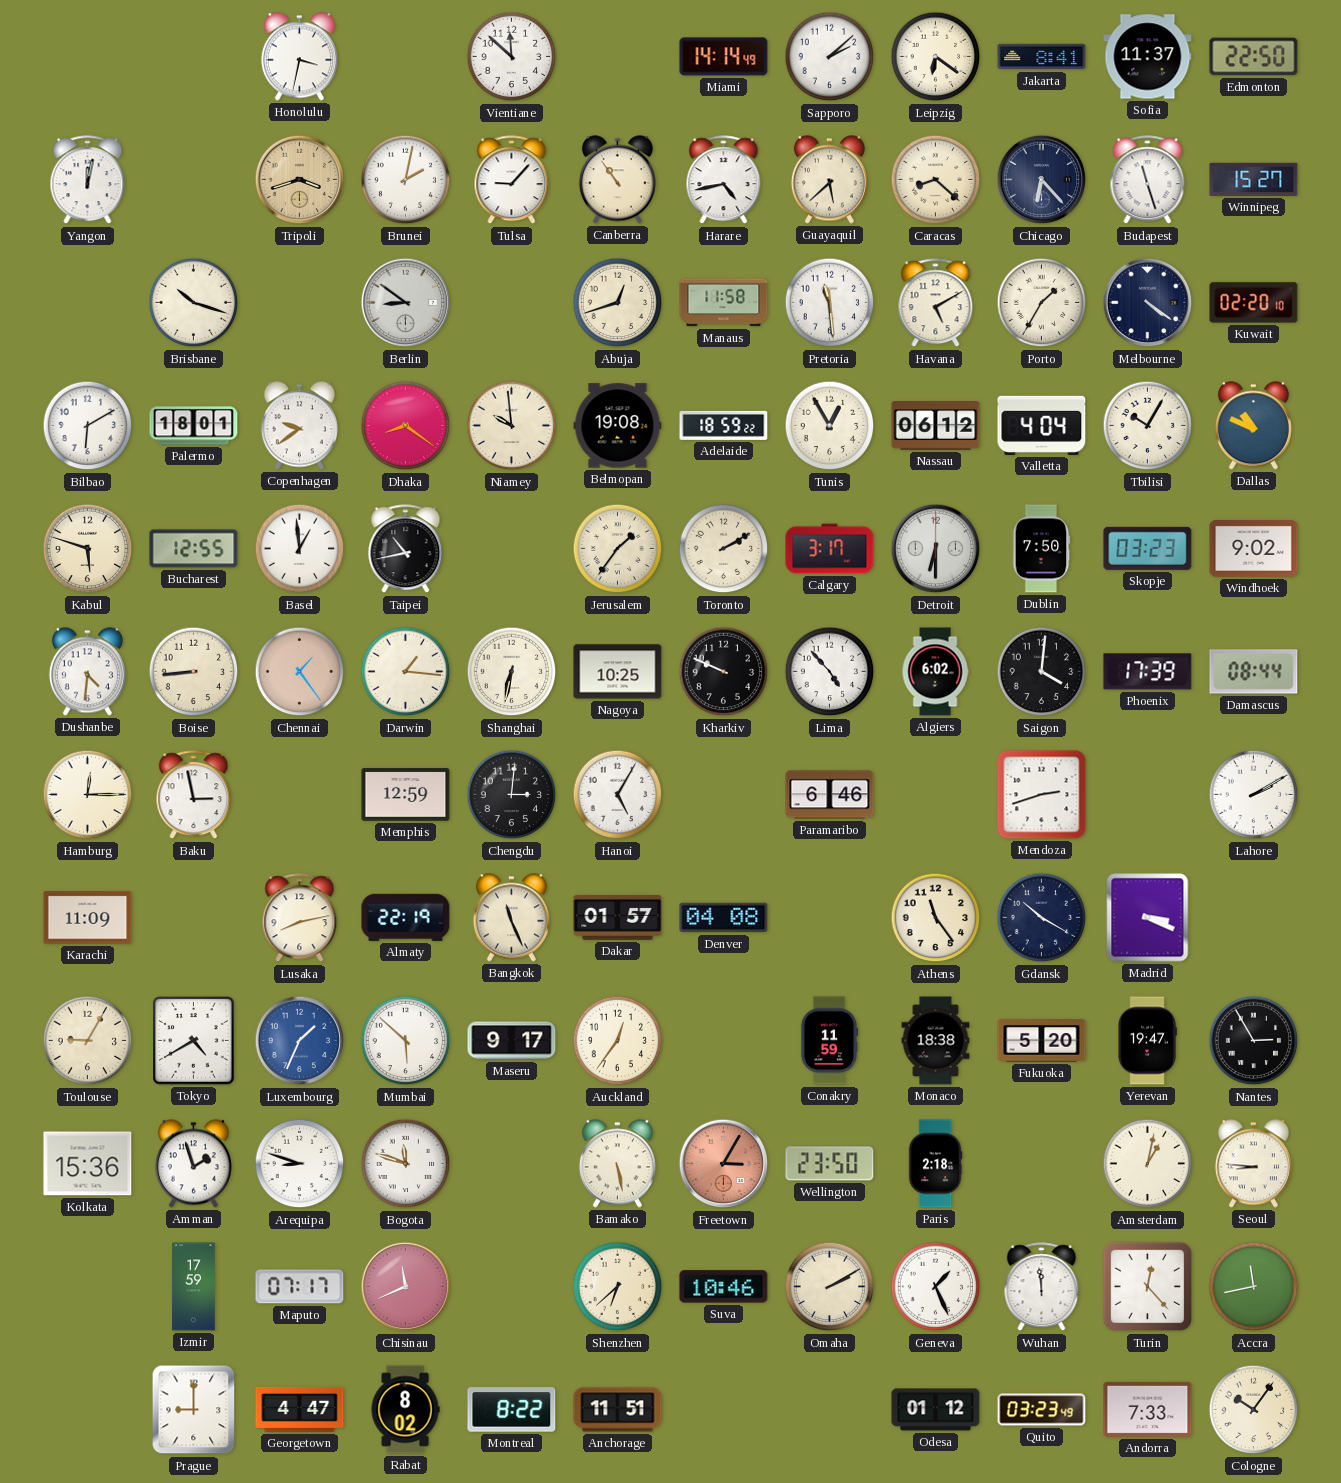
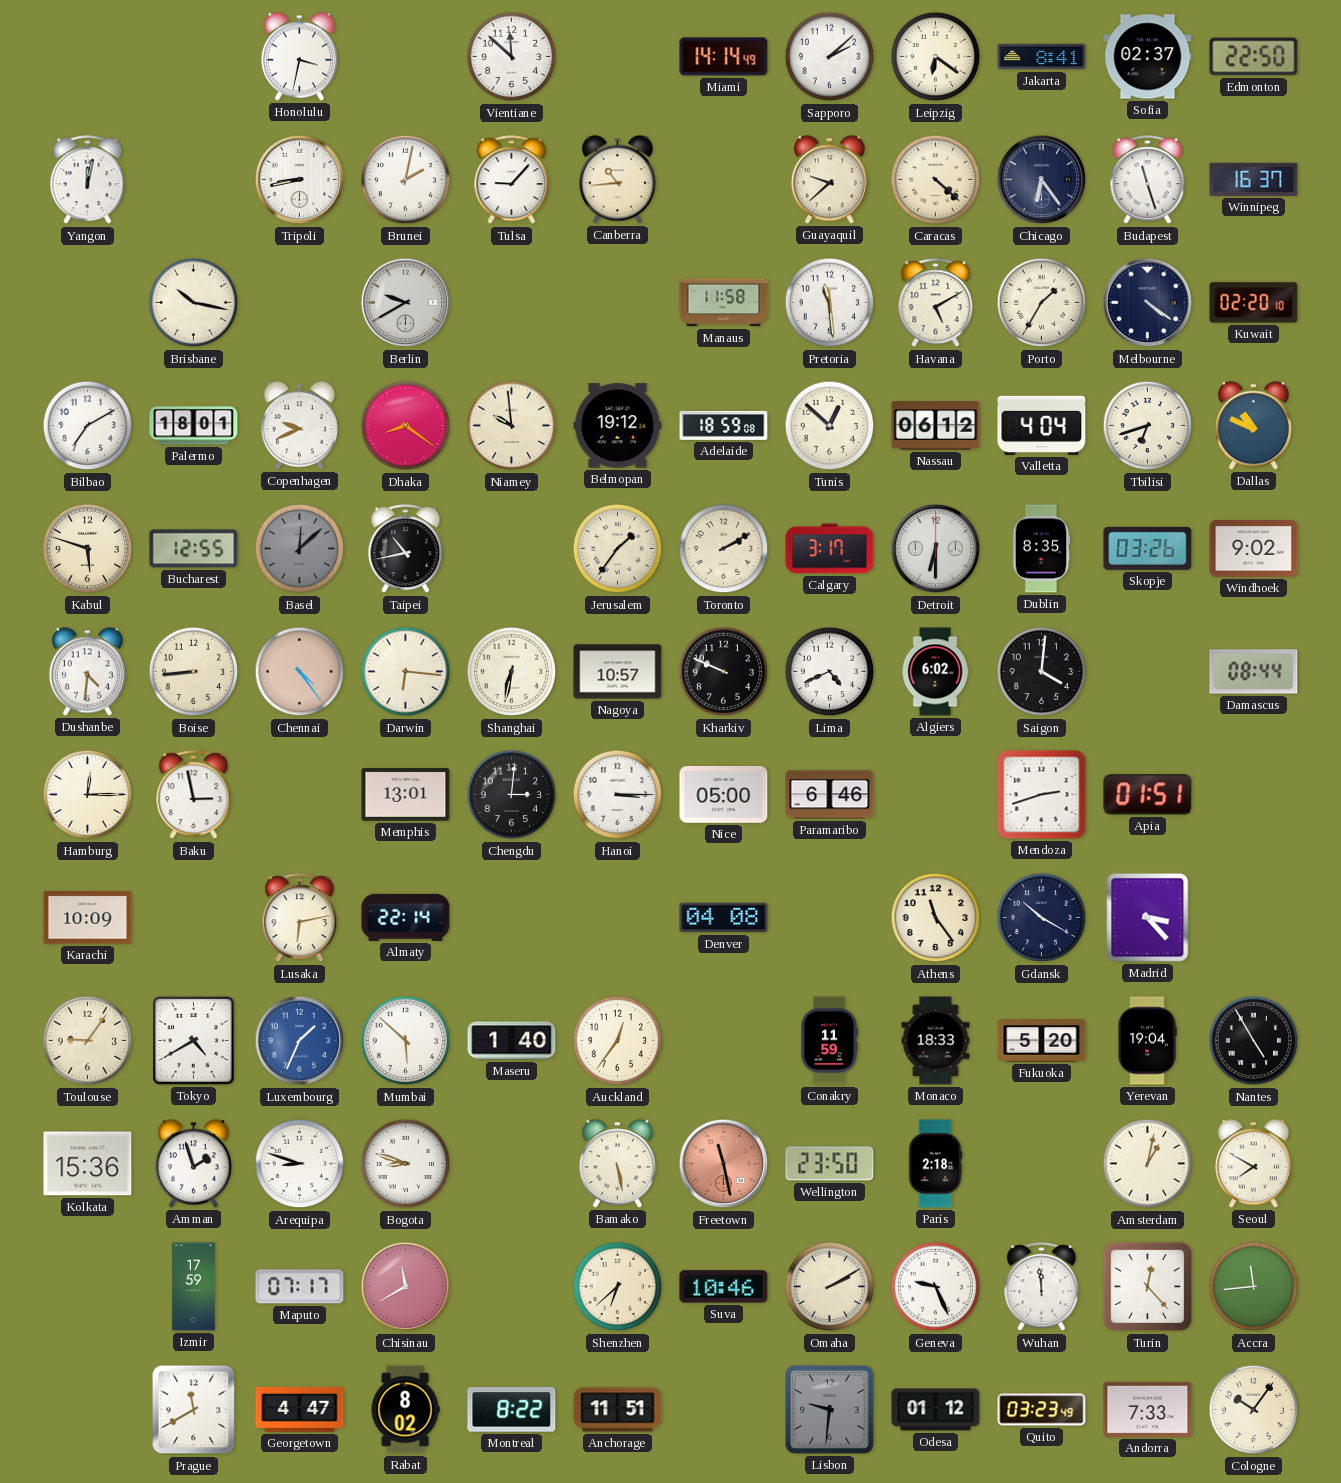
Sofia: 11:37 -> 02:37 (1148, 57)
Tripoli: 3:42 -> 8:43 (300, 180)
Tripoli dial: champagne -> white (300, 180)
Canberra: 10:54 -> 10:44 (617, 180)
Harare: 4:43 -> none (724, 180)
Guayaquil: 5:38 -> 9:38 (829, 180)
Caracas: 8:22 -> 4:22 (936, 180)
Chicago: 6:23 -> 6:24 (1042, 180)
Winnipeg: 15:27 -> 16:37 (1254, 179)
Brisbane: 10:18 -> 10:17 (194, 303)
Berlin: 8:51 -> 9:40 (406, 303)
Abuja: 12:42 -> none (618, 303)
Bilbao: 6:10 -> 7:10 (88, 426)
Copenhagen: 9:39 -> 9:41 (299, 426)
Belmopan: 19:08 -> 19:12 (618, 426)
Adelaide: 18:59:22 -> 18:59:08 (724, 425)
Tunis: 12:55 -> 12:52 (830, 426)
Tbilisi: 10:05 -> 6:42 (1148, 426)
Basel: 12:59 -> 12:08 (300, 549)
Basel dial: white -> grey (300, 549)
Dublin: 7:50 -> 8:35 (1041, 549)
Skopje: 03:23 -> 03:26 (1148, 548)
Chennai: 1:24 -> 4:24 (300, 672)
Darwin: 1:16 -> 6:16 (406, 672)
Nagoya: 10:25 -> 10:57 (618, 672)
Lima: 4:53 -> 4:41 (830, 672)
Phoenix: 17:39 -> none (1148, 672)
Memphis: 12:59 -> 13:01 (406, 795)
Hanoi: 5:05 -> 3:15 (618, 795)
Nice: none -> 05:00 (724, 795)
Apia: none -> 01:51 (1148, 795)
Lahore: 2:10 -> none (1254, 795)
Karachi: 11:09 -> 10:09 (88, 918)
Lusaka: 8:13 -> 6:13 (300, 918)
Almaty: 22:19 -> 22:14 (406, 917)
Bangkok: 11:26 -> none (511, 918)
Dakar: 01:57 -> none (618, 918)
Madrid: 3:19 -> 3:23 (1148, 918)
Toulouse: 9:05 -> 9:06 (88, 1041)
Maseru: 9:17 -> 1:40 (512, 1041)
Monaco: 18:38 -> 18:33 (936, 1041)
Yerevan: 19:47 -> 19:04 (1147, 1041)
Nantes: 2:55 -> 4:55 (1254, 1041)
Bogota: 11:48 -> 8:48 (406, 1164)
Freetown: 3:05 -> 11:28 (724, 1164)
Seoul: 8:46 -> 7:50 (1253, 1164)
Chisinau: 11:41 -> 11:40 (406, 1287)
Geneva: 1:26 -> 9:26 (936, 1287)
Accra: 11:43 -> 11:44 (1254, 1287)
Prague: 9:00 -> 11:40 (194, 1410)
Lisbon: none -> 9:31 (830, 1410)
